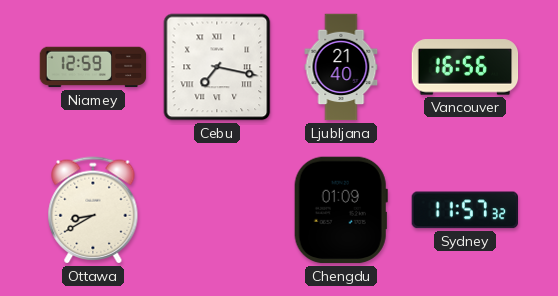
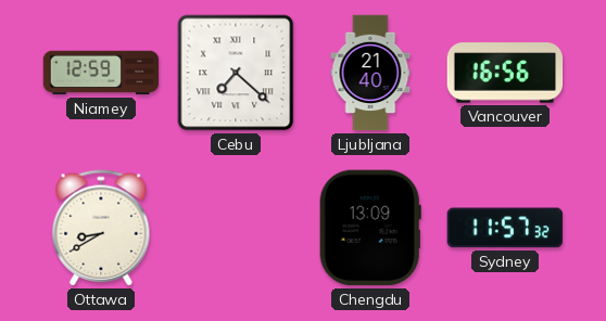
Cebu: 7:17 -> 7:22 (236, 73)
Chengdu: 01:09 -> 13:09 (370, 228)
